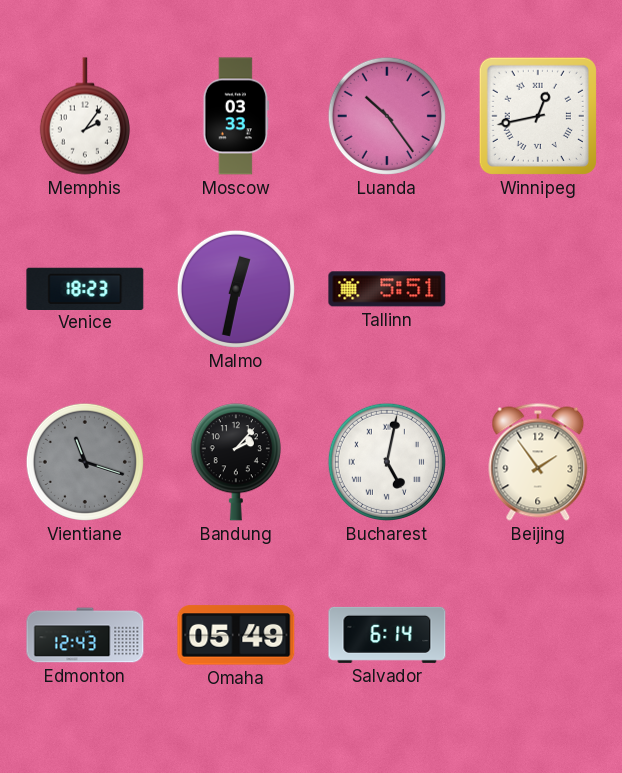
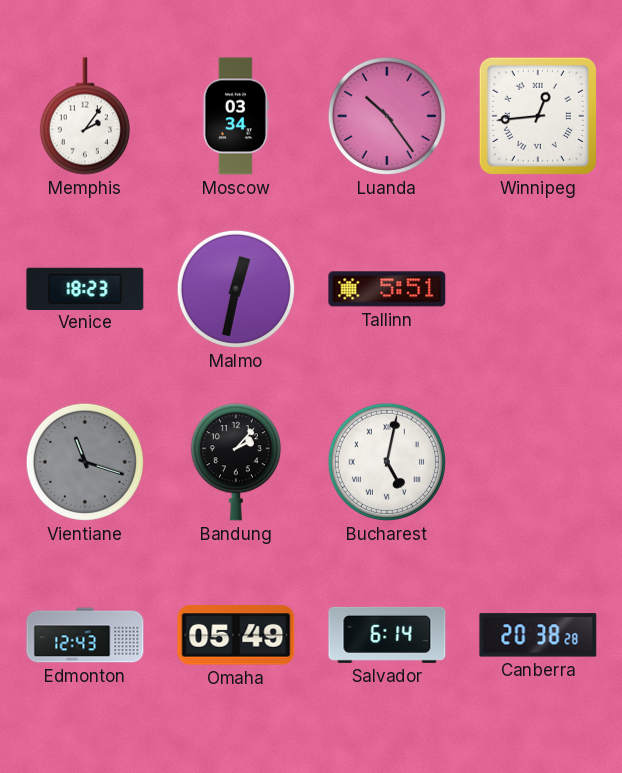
Moscow: 03:33 -> 03:34 (236, 116)
Winnipeg: 12:43 -> 12:44 (538, 116)
Beijing: 1:54 -> none (538, 462)
Canberra: none -> 20:38 (538, 635)
